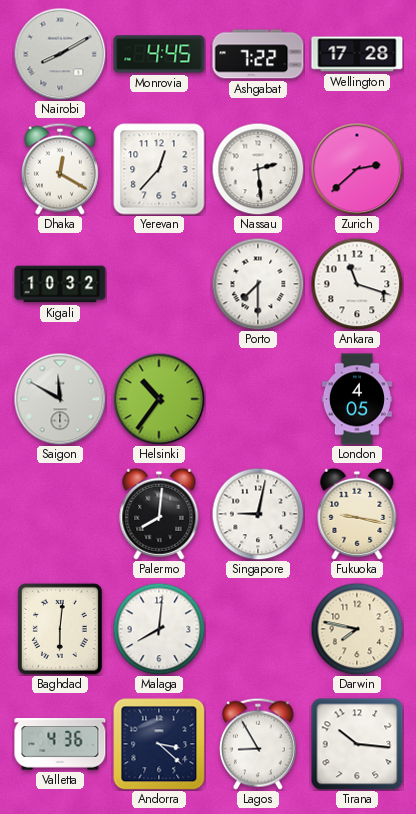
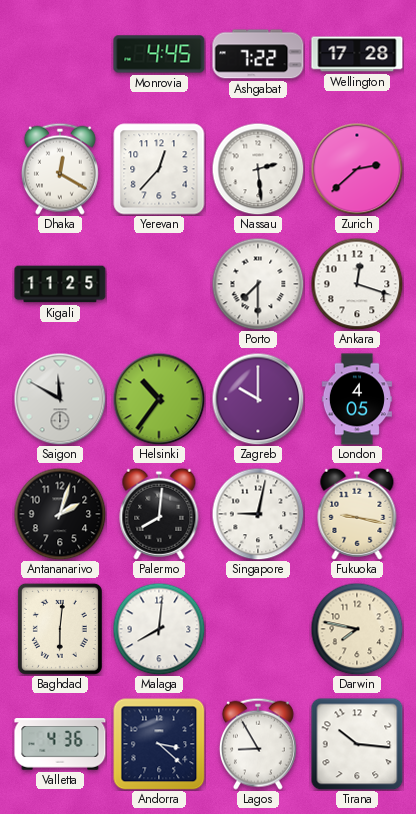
Nairobi: 8:10 -> none (60, 54)
Kigali: 10:32 -> 11:25 (60, 284)
Ankara: 11:18 -> 12:18 (357, 284)
Zagreb: none -> 10:00 (258, 399)
Antananarivo: none -> 2:03 (60, 514)
